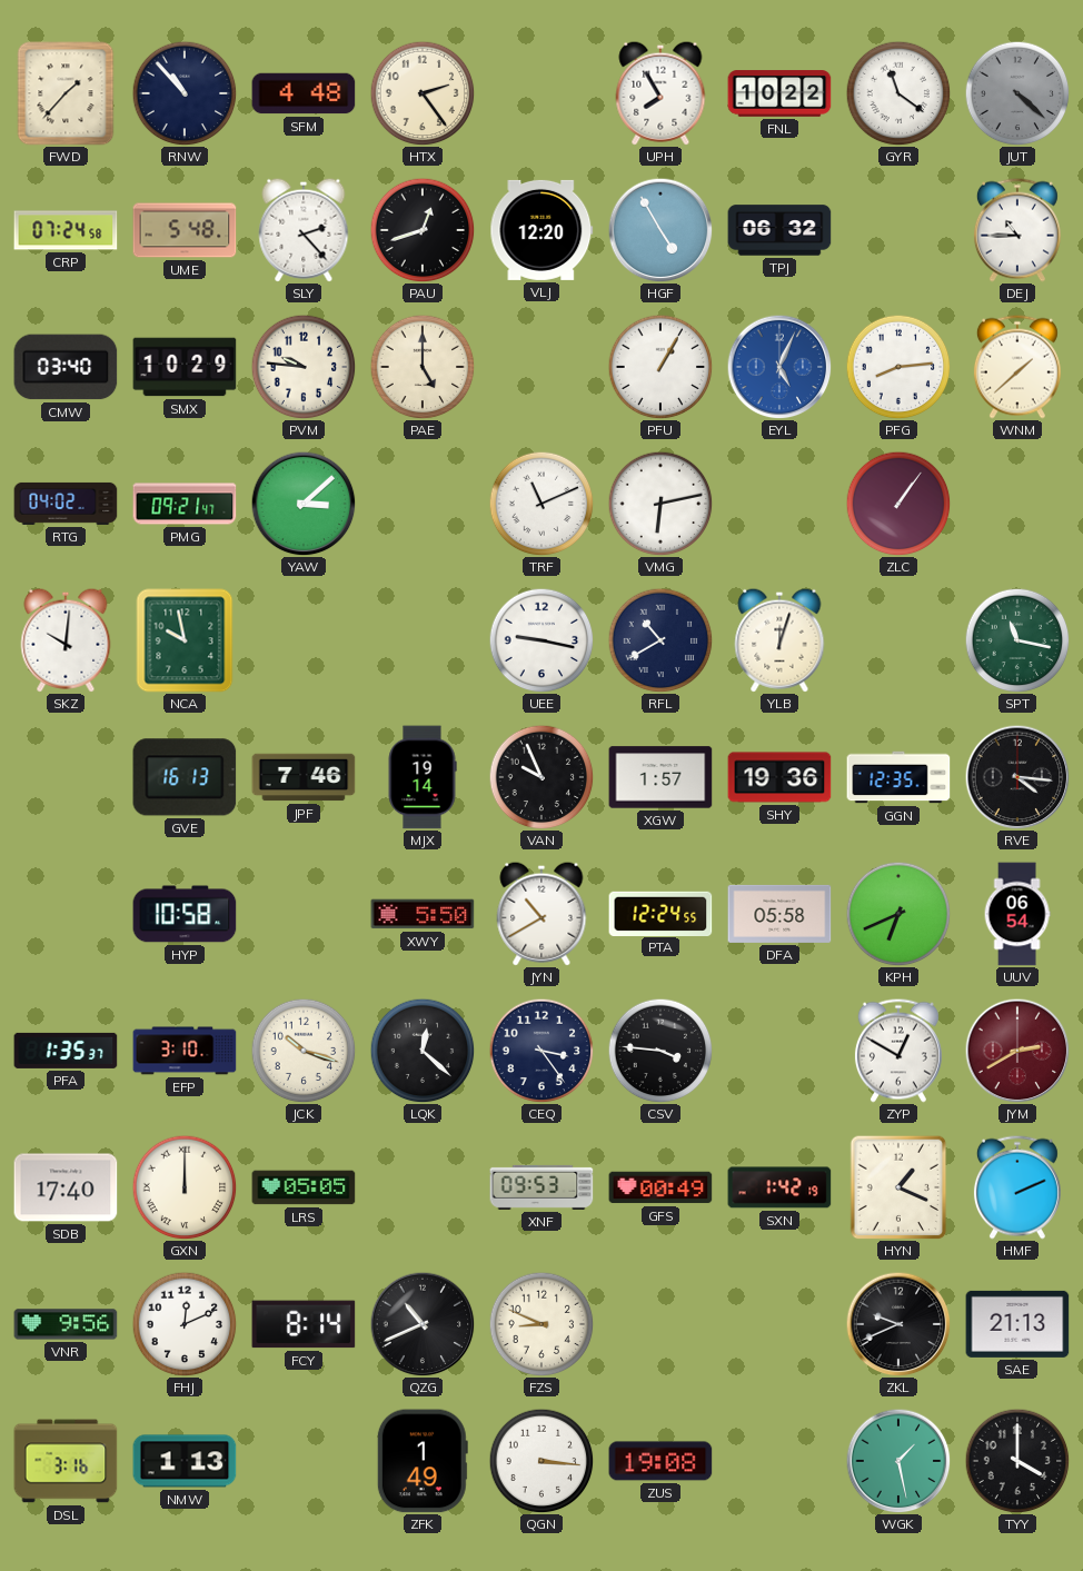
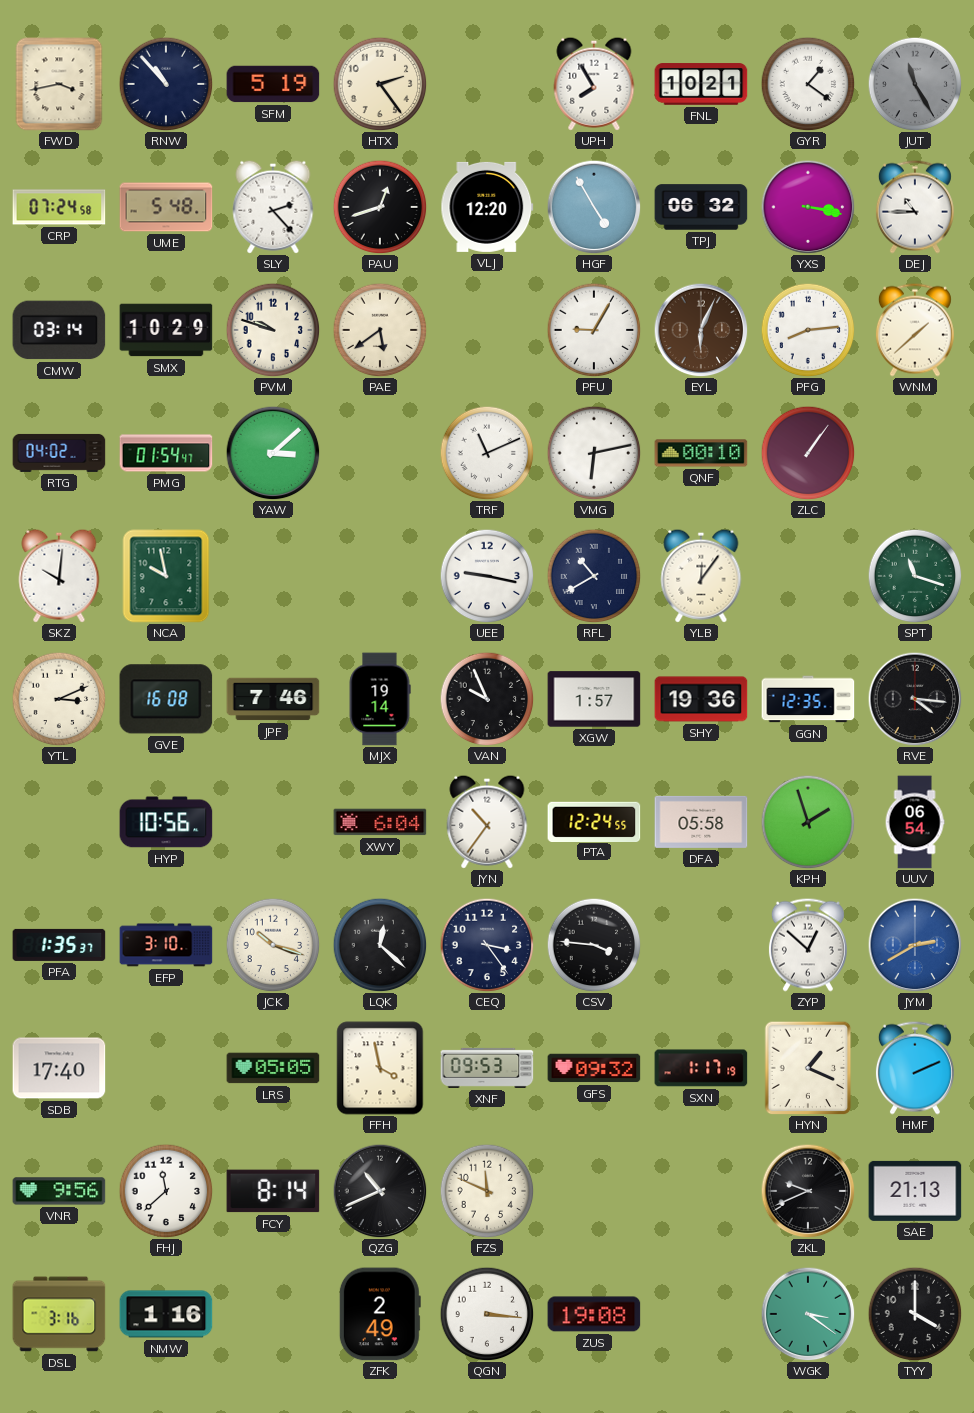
FWD: 1:37 -> 3:43 (59, 84)
SFM: 4:48 -> 5:19 (273, 84)
FNL: 10:22 -> 10:21 (701, 84)
GYR: 11:21 -> 1:21 (808, 84)
JUT: 4:22 -> 11:25 (915, 84)
YXS: none -> 3:17 (808, 207)
CMW: 03:40 -> 03:14 (59, 330)
PVM: 9:46 -> 9:48 (273, 330)
PAE: 5:00 -> 5:39 (380, 330)
PFU: 1:05 -> 9:05 (594, 330)
EYL: 5:04 -> 6:04 (701, 330)
EYL dial: blue -> brown (701, 330)
PMG: 09:21 -> 01:54 (166, 453)
QNF: none -> 00:10 (701, 453)
YLB: 12:03 -> 12:06 (701, 576)
SPT: 11:17 -> 11:18 (915, 576)
YTL: none -> 3:11 (59, 699)
GVE: 16:13 -> 16:08 (166, 699)
HYP: 10:58 -> 10:56 (166, 822)
XWY: 5:50 -> 6:04 (380, 822)
JYN: 10:40 -> 10:36 (487, 822)
KPH: 6:41 -> 1:57 (808, 822)
ZYP: 12:50 -> 12:52 (808, 945)
JYM dial: burgundy -> blue (915, 945)
GXN: 12:00 -> none (185, 1187)
FFH: none -> 3:58 (380, 1068)
GFS: 00:49 -> 09:32 (594, 1068)
SXN: 1:42 -> 1:17 (701, 1068)
FHJ: 12:11 -> 11:38 (166, 1191)
FZS: 8:49 -> 11:49 (487, 1191)
NMW: 1:13 -> 1:16 (166, 1314)
ZFK: 1:49 -> 2:49 (380, 1314)
WGK: 1:28 -> 3:21 (808, 1314)
